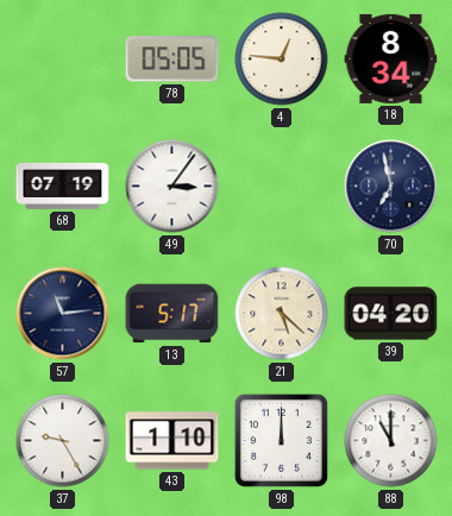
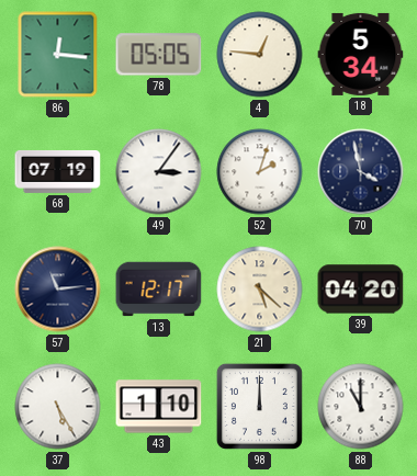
86: none -> 12:16 (58, 55)
18: 8:34 -> 5:34 (361, 54)
52: none -> 2:03 (260, 172)
70: 6:58 -> 3:58 (361, 172)
13: 5:17 -> 12:17 (159, 290)
37: 9:25 -> 5:25 (58, 407)
